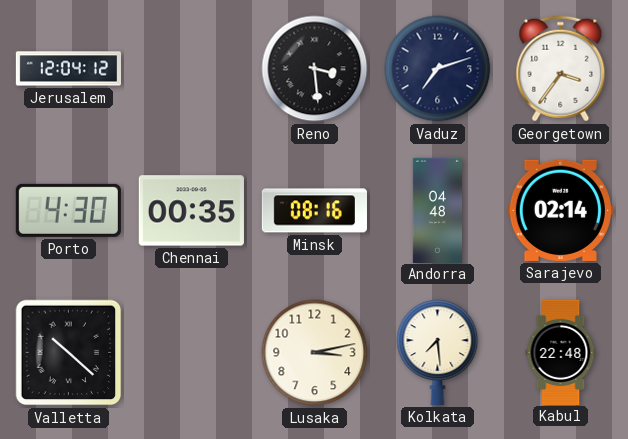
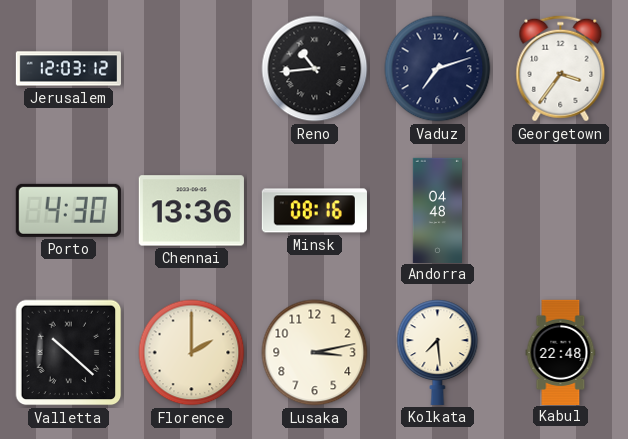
Jerusalem: 12:04 -> 12:03 (68, 69)
Reno: 3:29 -> 10:44 (315, 69)
Chennai: 00:35 -> 13:36 (191, 211)
Sarajevo: 02:14 -> none (560, 210)
Florence: none -> 2:00 (192, 353)
